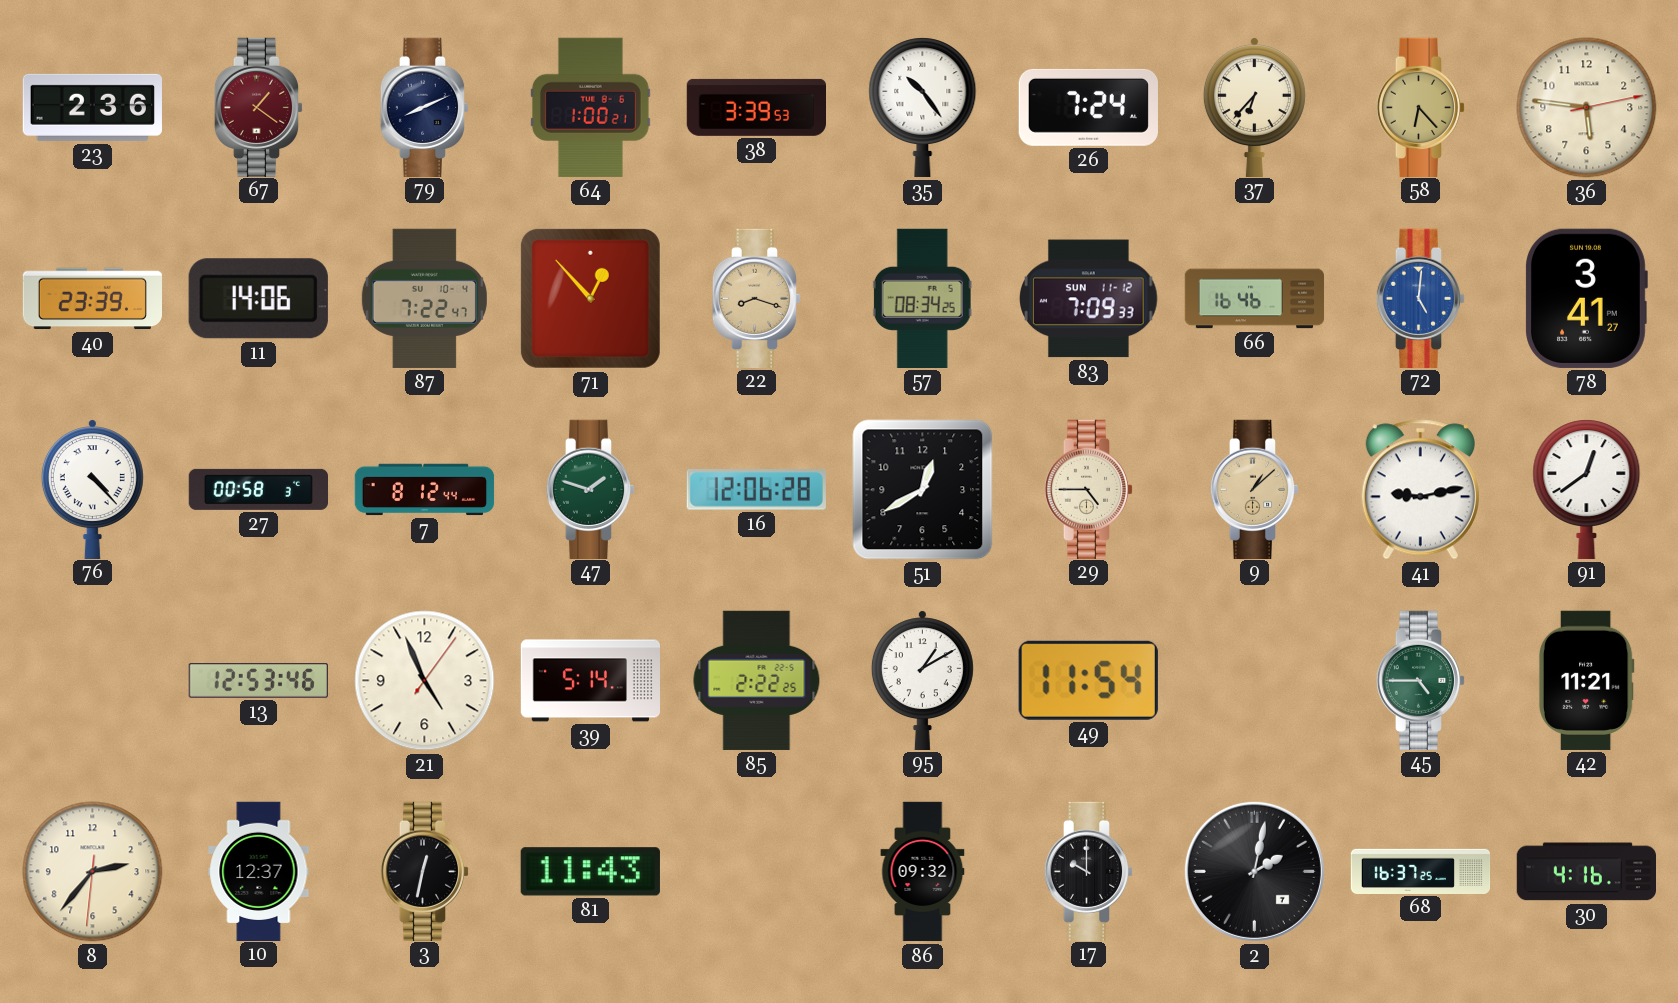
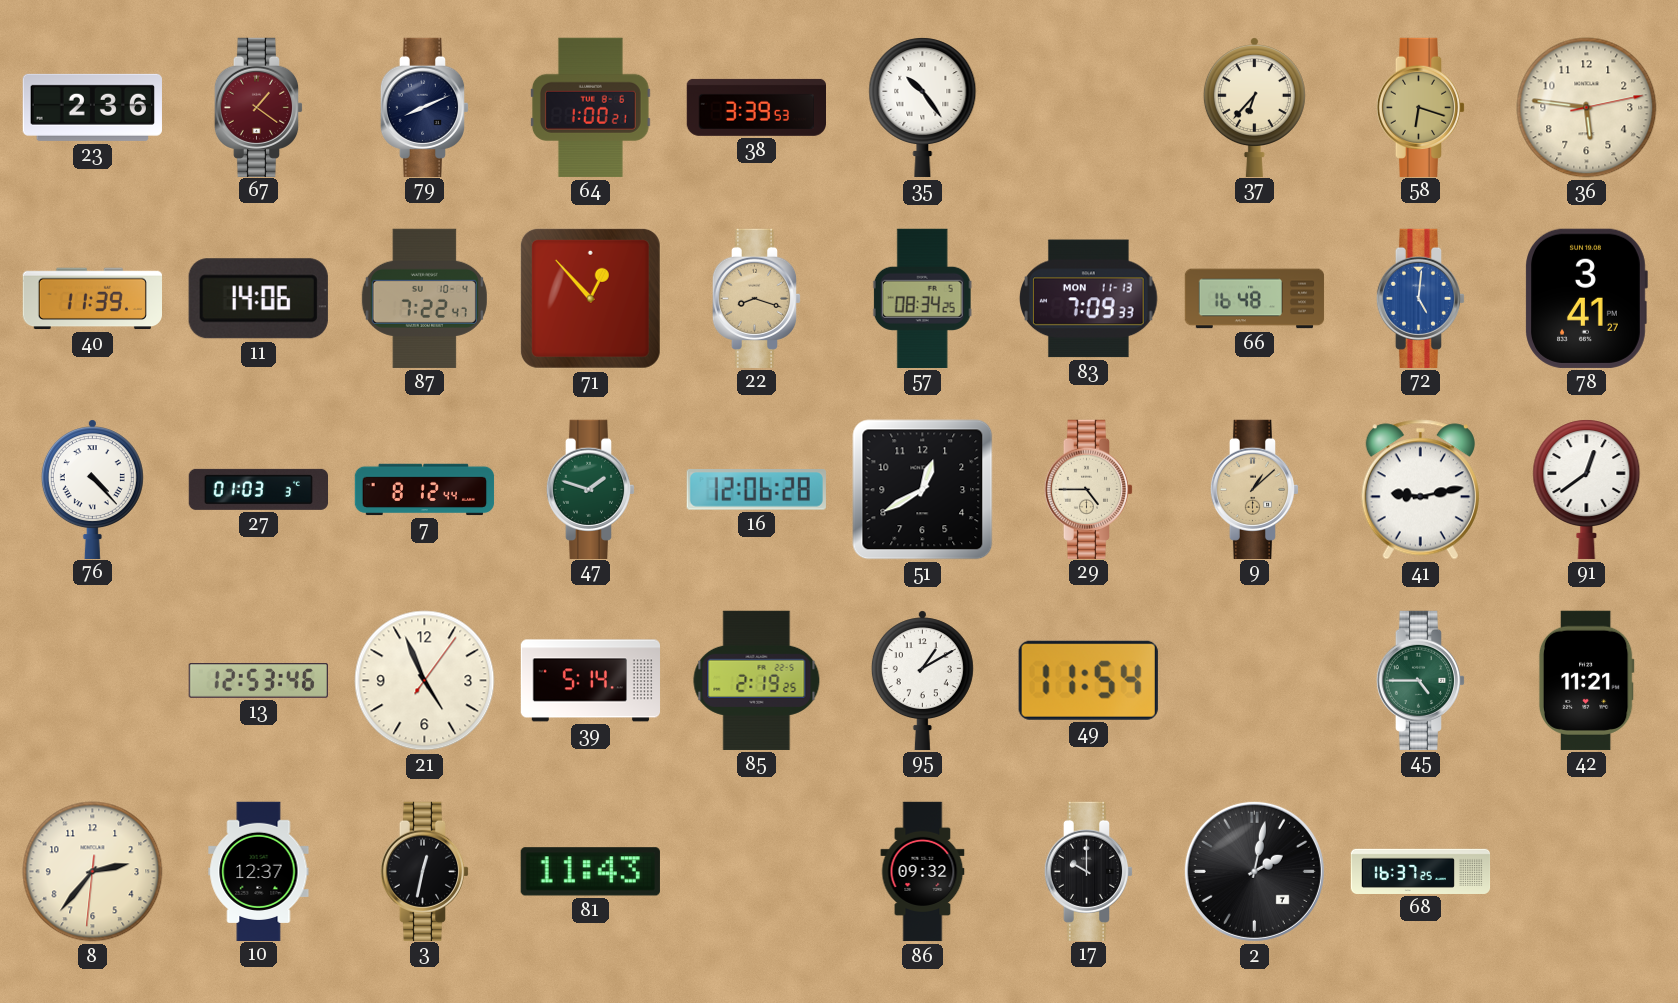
26: 7:24 -> none (1088, 107)
58: 6:23 -> 6:18 (1421, 107)
40: 23:39 -> 11:39 (92, 299)
83 date: SUN 11-12 -> MON 11-13 (1089, 299)
66: 16:46 -> 16:48 (1255, 299)
27: 00:58 -> 01:03 (258, 489)
85: 2:22 -> 2:19 (757, 680)
30: 4:16 -> none (1586, 872)
